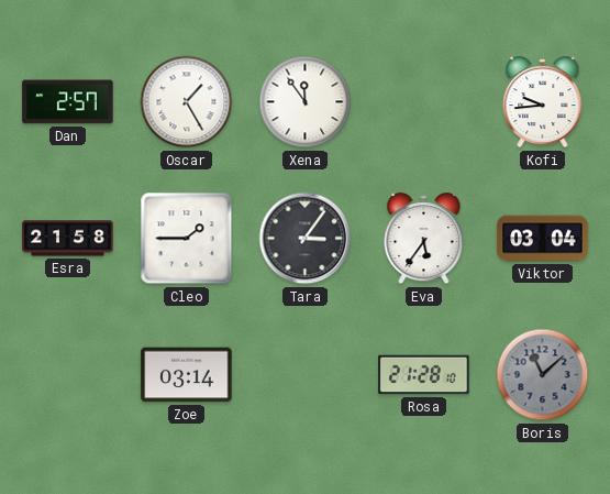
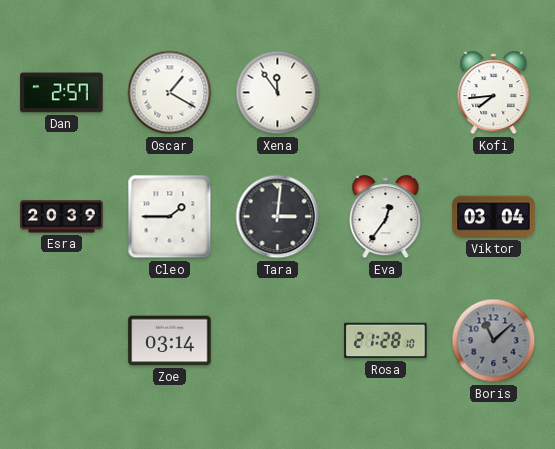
Oscar: 1:25 -> 1:20 (170, 93)
Kofi: 9:44 -> 7:44 (494, 93)
Esra: 21:58 -> 20:39 (62, 217)
Tara: 3:06 -> 3:01 (278, 217)
Eva: 5:36 -> 12:36 (386, 217)
